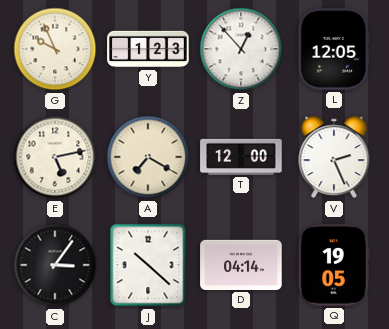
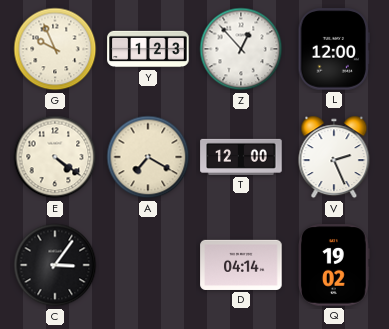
L: 12:05 -> 12:00 (334, 49)
E: 5:13 -> 4:21 (55, 157)
J: 10:22 -> none (148, 265)
Q: 19:05 -> 19:02 (334, 265)
